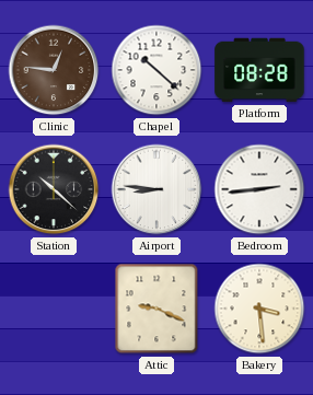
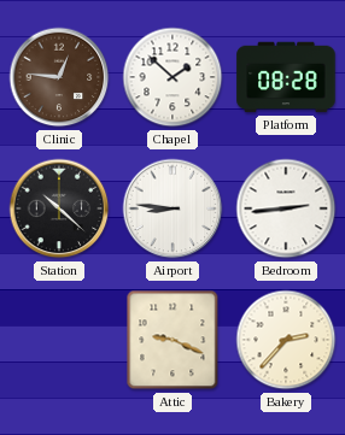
Chapel: 10:22 -> 1:52 (172, 77)
Bakery: 3:29 -> 2:37 (286, 340)
